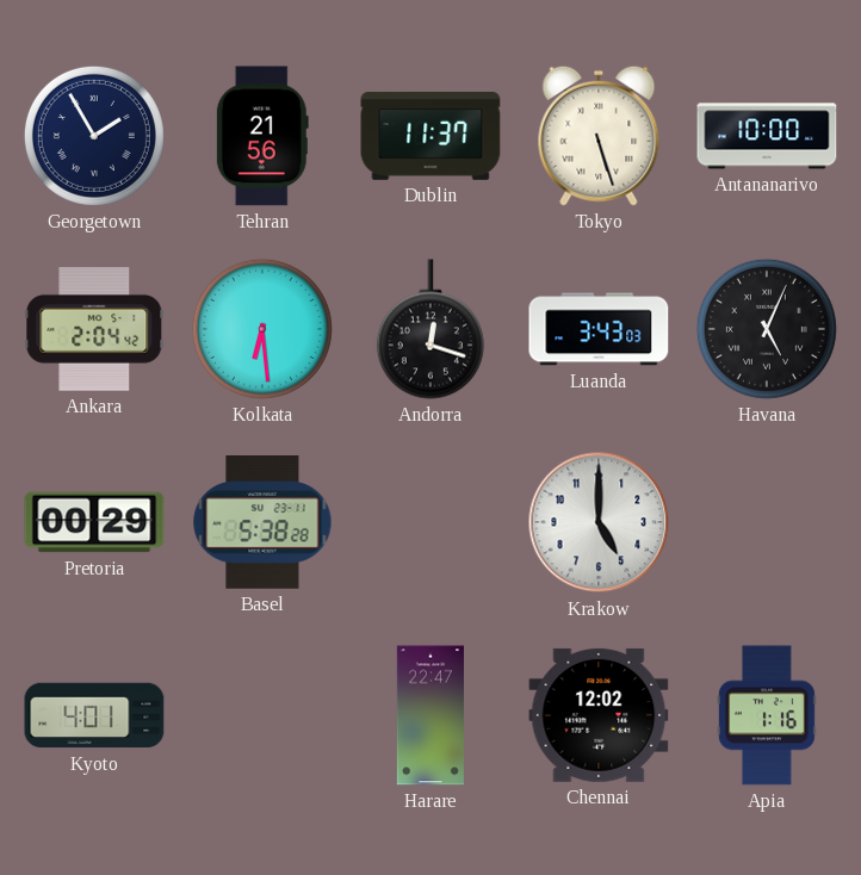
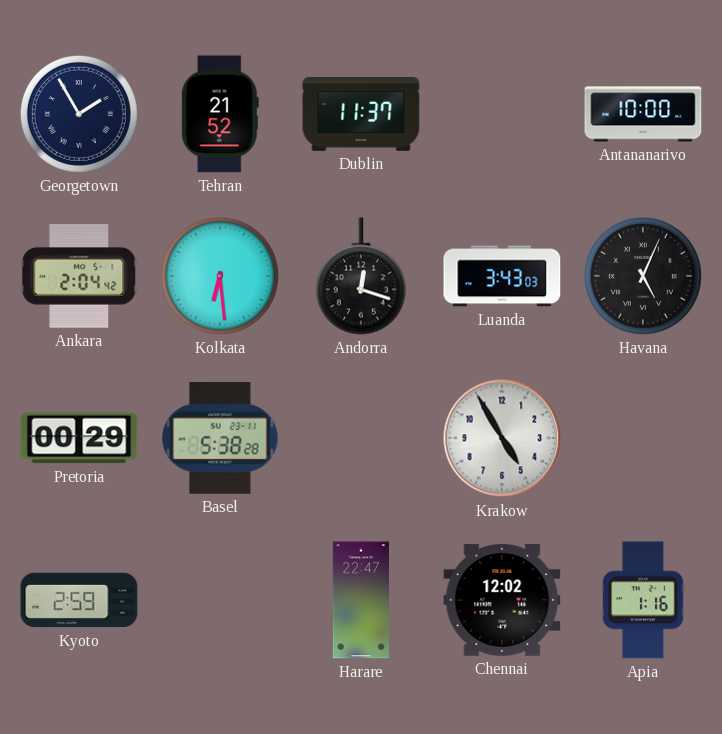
Tehran: 21:56 -> 21:52 (220, 114)
Tokyo: 5:27 -> none (599, 136)
Krakow: 5:00 -> 4:55 (502, 438)
Kyoto: 4:01 -> 2:59 (79, 600)
